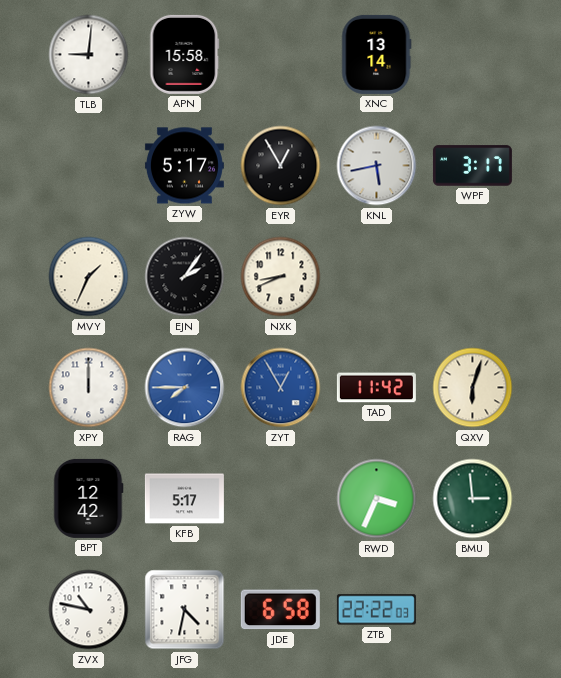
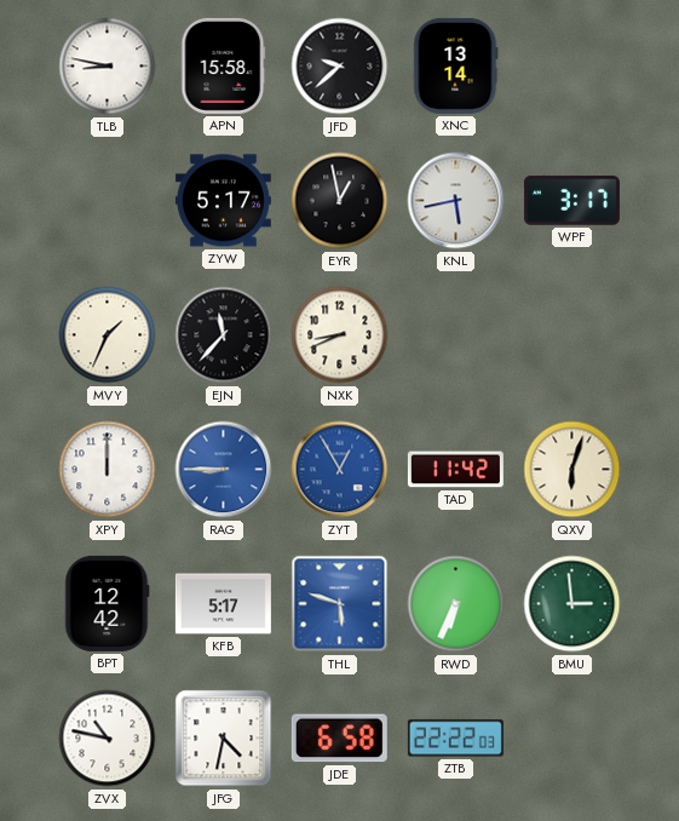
TLB: 9:01 -> 8:47 (108, 67)
JFD: none -> 9:38 (340, 67)
EYR: 12:55 -> 12:58 (340, 201)
EJN: 2:06 -> 11:37 (224, 335)
RAG: 7:45 -> 8:45 (224, 470)
THL: none -> 5:48 (340, 604)
RWD: 3:34 -> 6:34 (456, 604)
